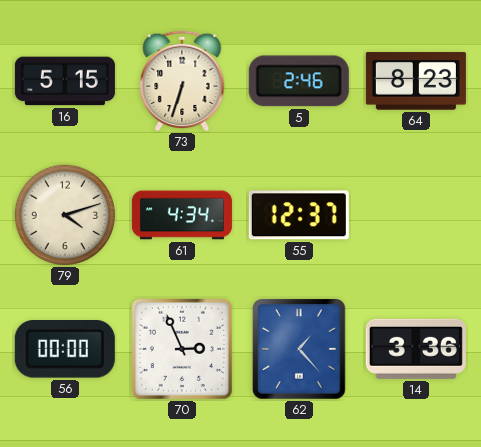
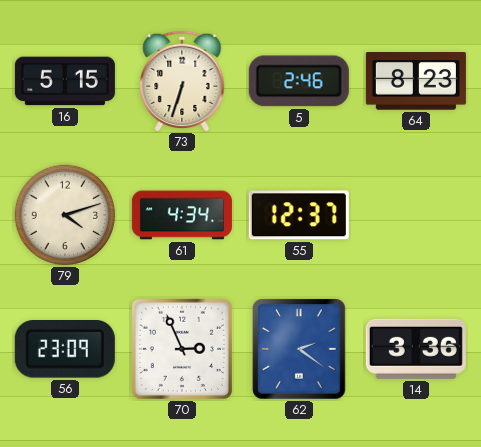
56: 00:00 -> 23:09 (65, 350)
62: 1:23 -> 2:21 (299, 349)
